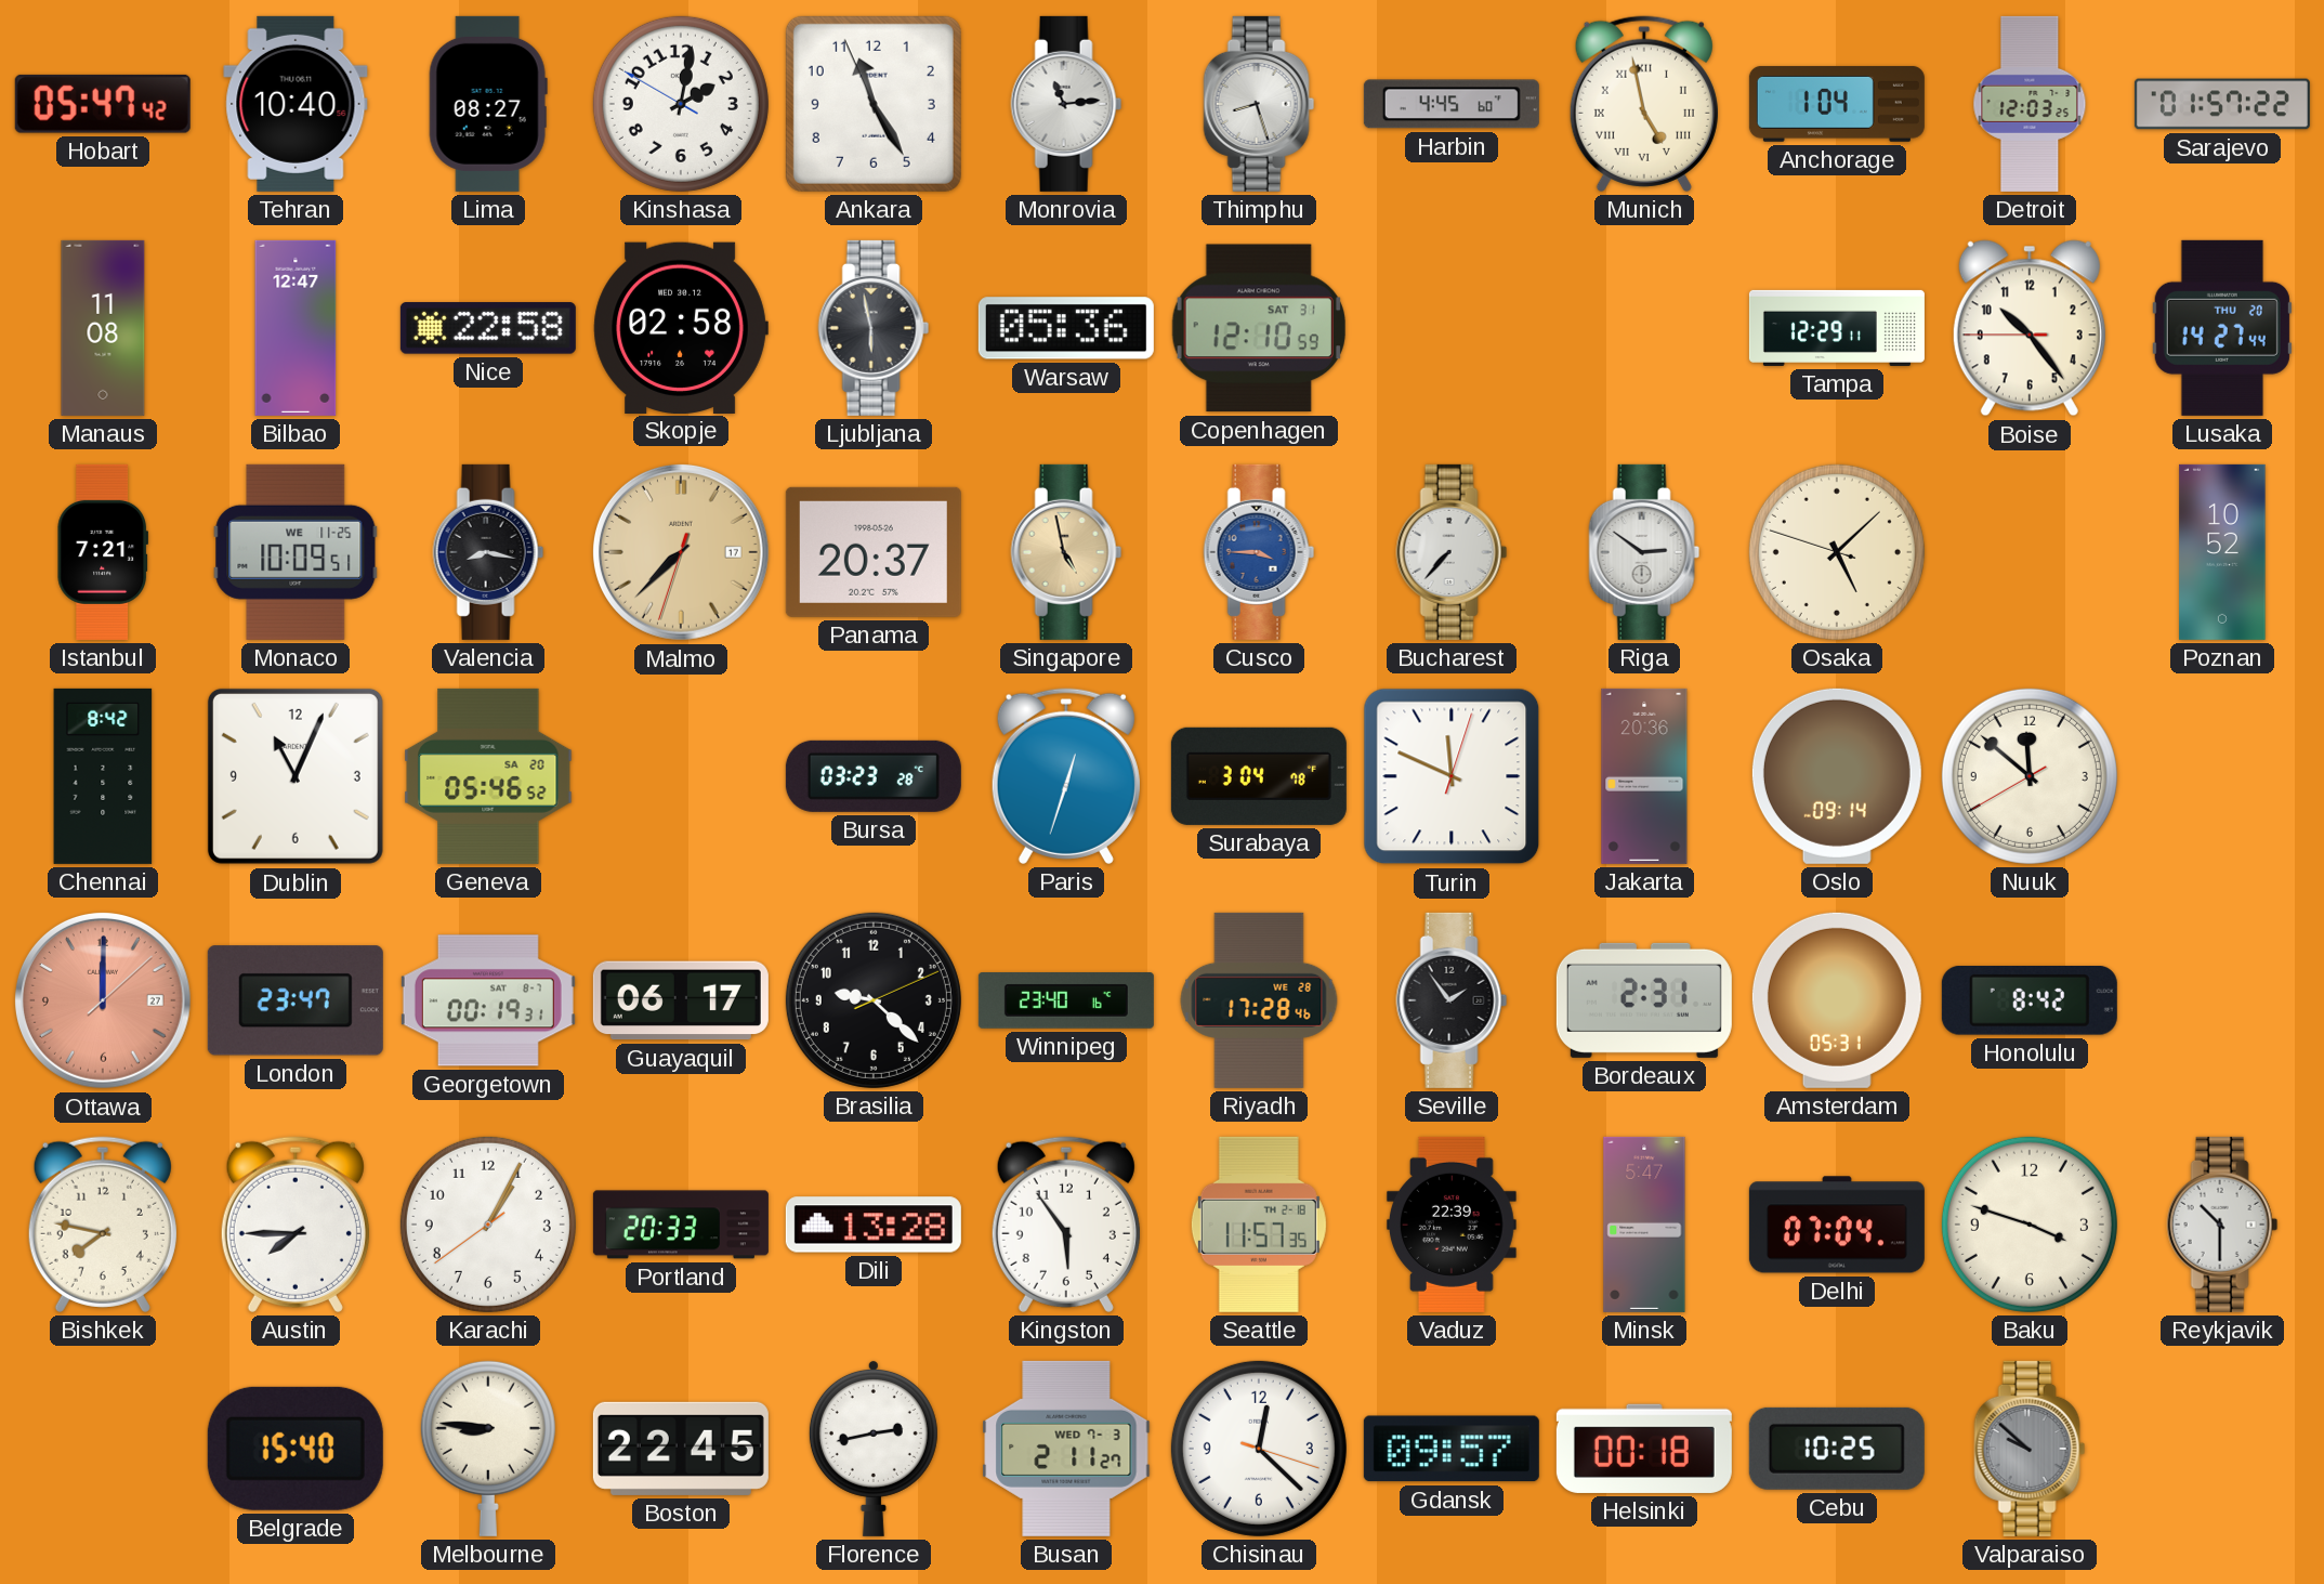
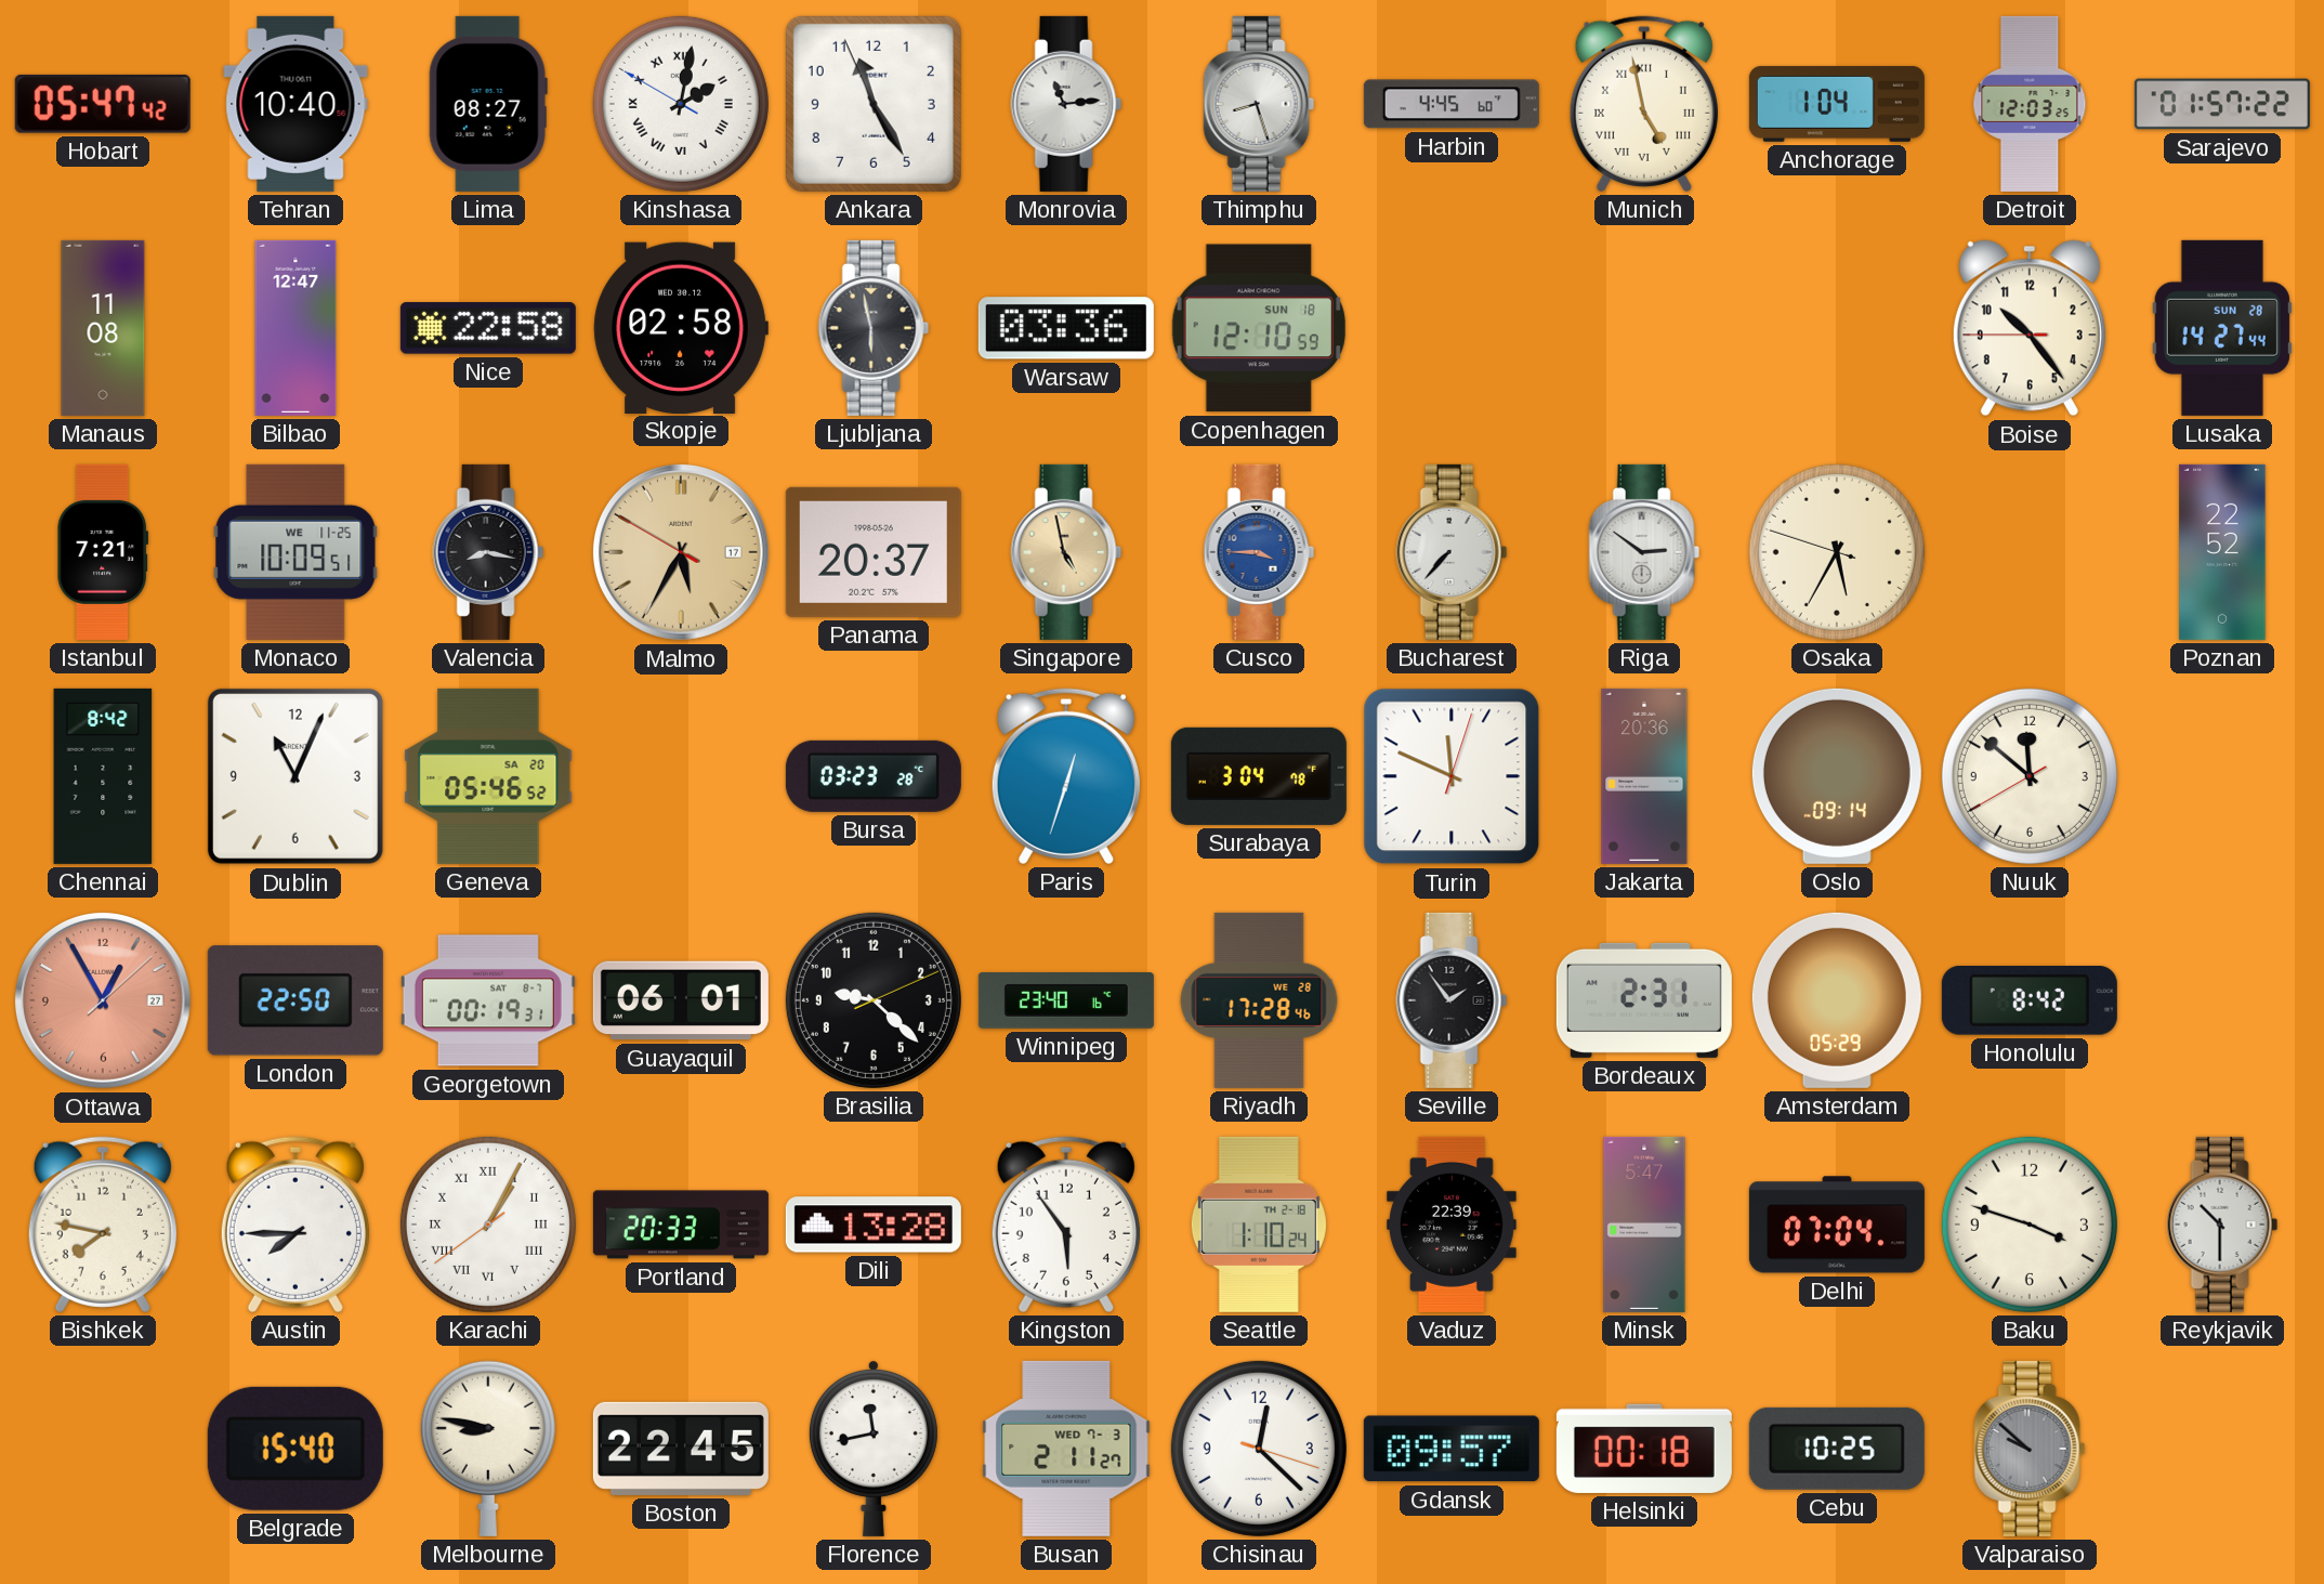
Kinshasa numerals: Arabic -> Roman (681, 104)
Warsaw: 05:36 -> 03:36 (1066, 328)
Copenhagen date: SAT 31 -> SUN 18 (1259, 328)
Tampa: 12:29 -> none (1837, 328)
Lusaka date: THU 20 -> SUN 28 (2222, 328)
Malmo: 7:37 -> 5:34 (681, 552)
Osaka: 5:07 -> 5:34 (1837, 552)
Poznan: 10:52 -> 22:52 (2222, 552)
Ottawa: 12:00 -> 12:55 (103, 1000)
London: 23:47 -> 22:50 (296, 1000)
Guayaquil: 06:17 -> 06:01 (681, 1000)
Amsterdam: 05:31 -> 05:29 (1837, 1000)
Karachi numerals: Arabic -> Roman (488, 1225)
Seattle: 11:57 -> 1:10 (1259, 1225)
Melbourne: 8:46 -> 8:47 (488, 1449)
Florence: 2:43 -> 11:43 (874, 1448)
